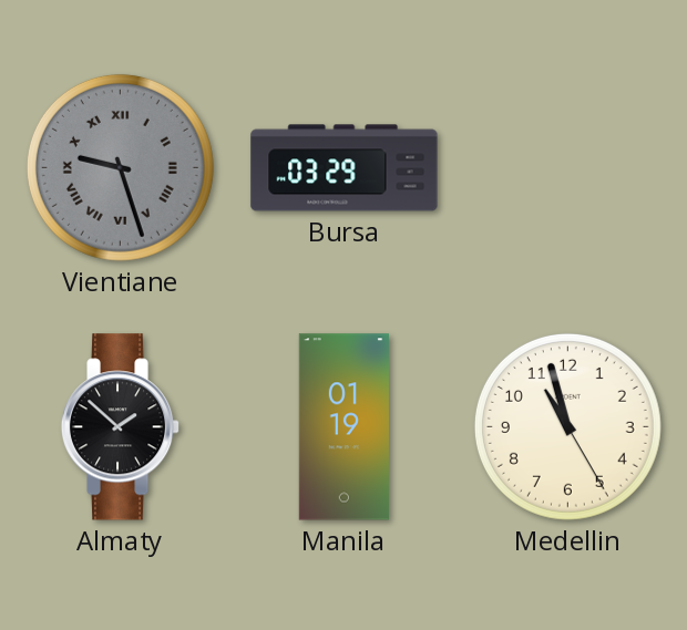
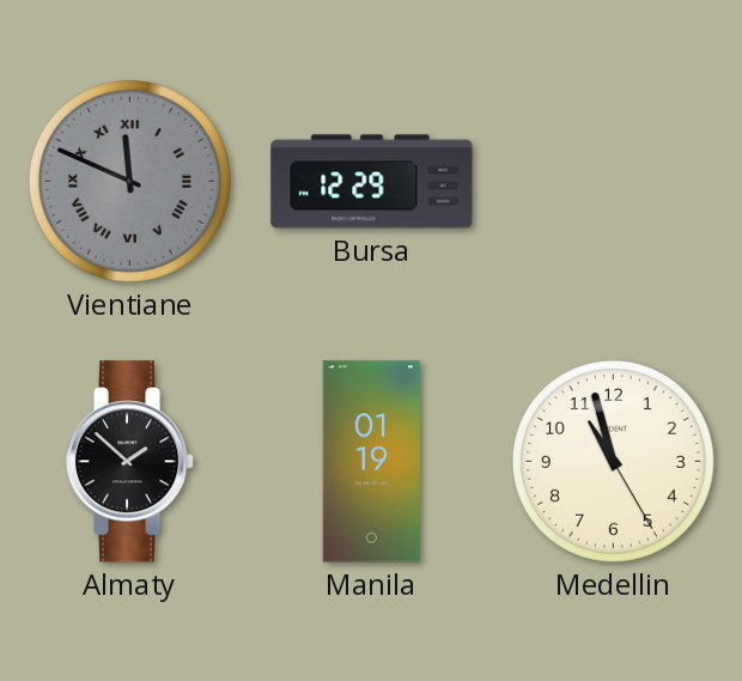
Vientiane: 9:27 -> 11:49 (129, 181)
Bursa: 03:29 -> 12:29 (372, 182)
